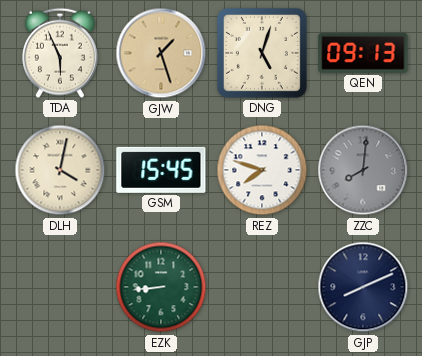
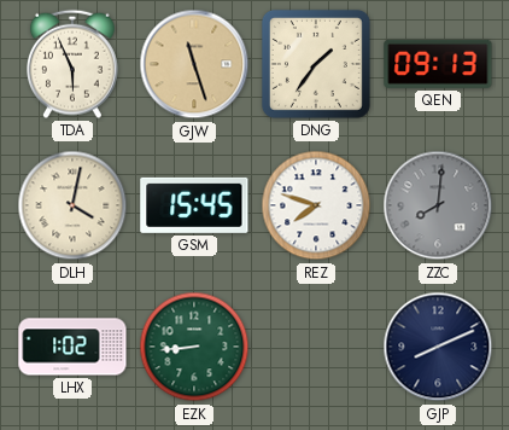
GJW: 1:27 -> 11:27 (194, 64)
DNG: 5:03 -> 1:36 (316, 64)
LHX: none -> 1:02 (72, 347)
